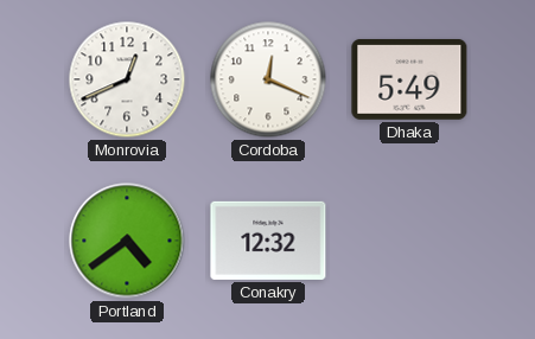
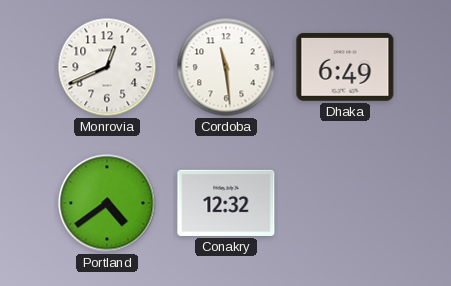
Cordoba: 12:19 -> 11:29 (226, 67)
Dhaka: 5:49 -> 6:49 (345, 67)
